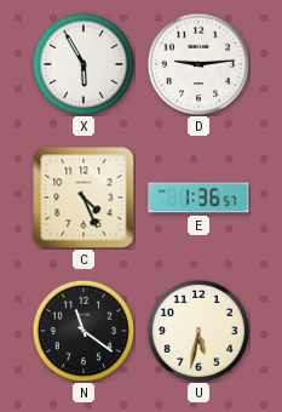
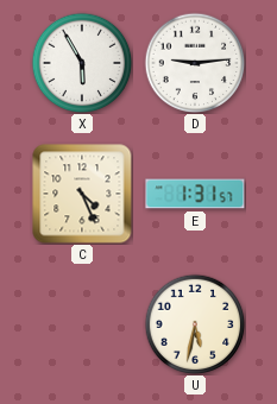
E: 1:36 -> 1:31 (195, 194)
N: 11:21 -> none (84, 331)
